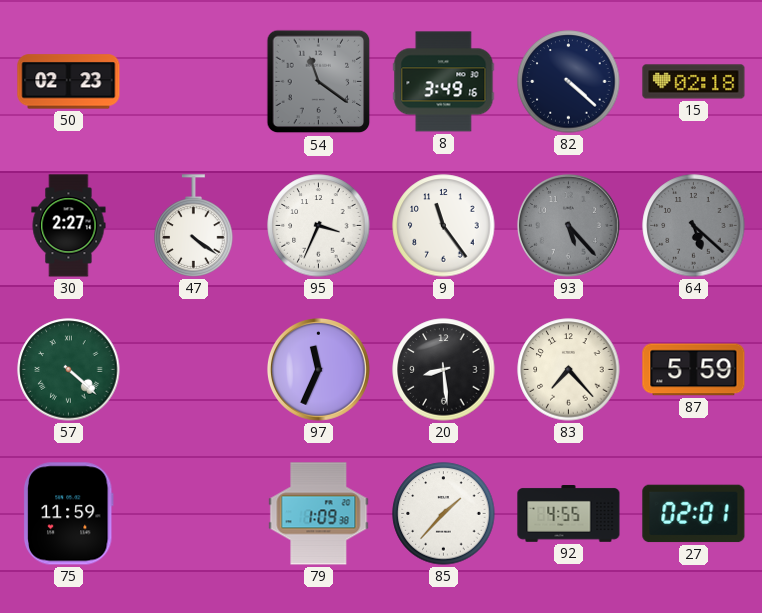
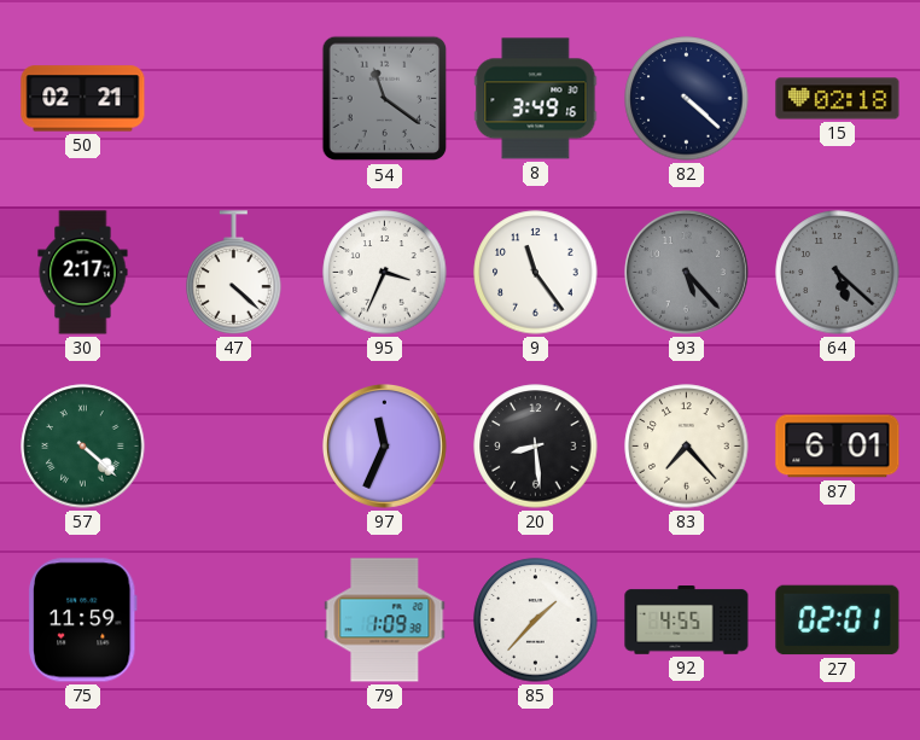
50: 02:23 -> 02:21 (83, 99)
30: 2:27 -> 2:17 (83, 273)
47: 4:21 -> 4:22 (234, 273)
87: 5:59 -> 6:01 (838, 447)
